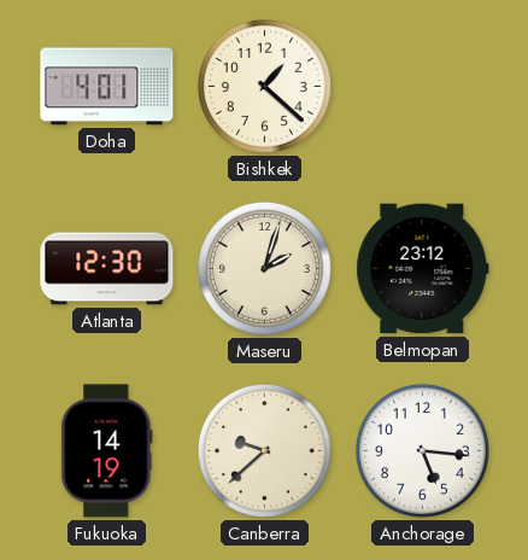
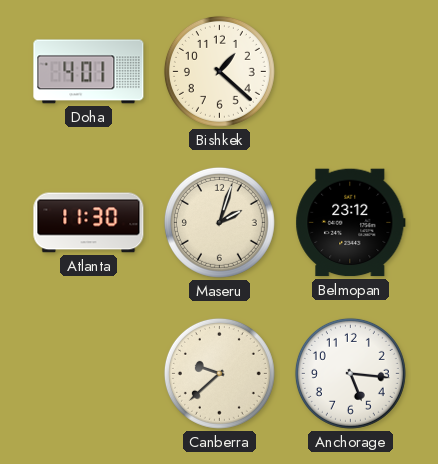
Atlanta: 12:30 -> 11:30 (89, 223)
Fukuoka: 14:19 -> none (107, 451)
